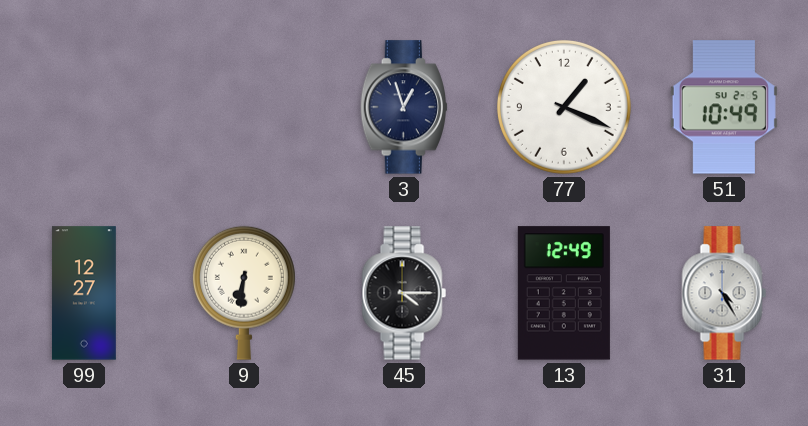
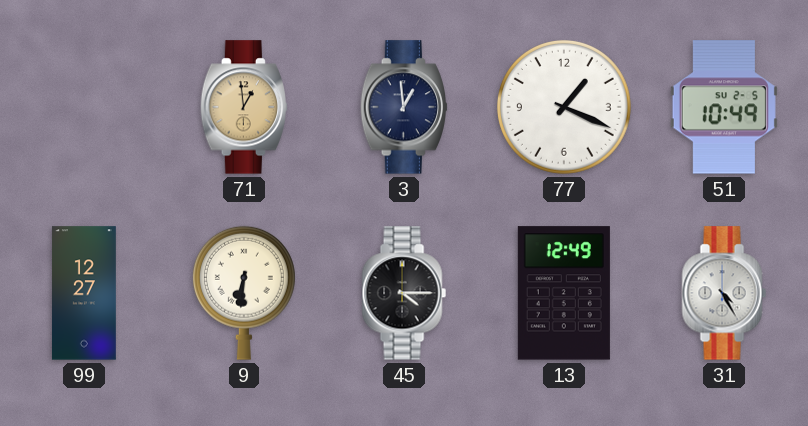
71: none -> 12:59 (243, 107)
3: 12:57 -> 12:59 (403, 107)
